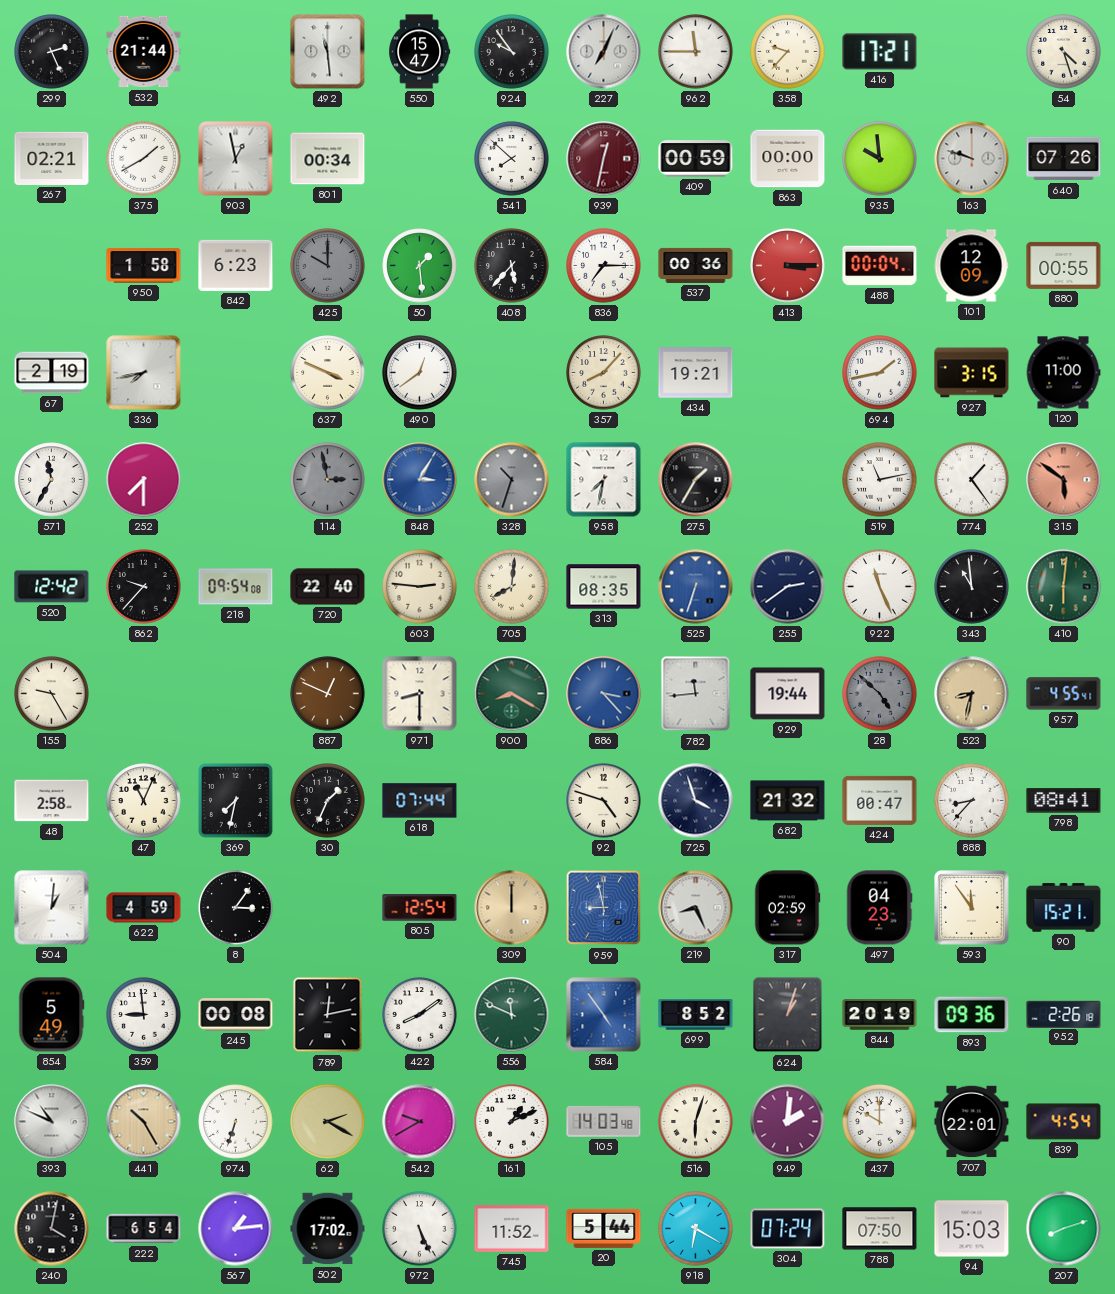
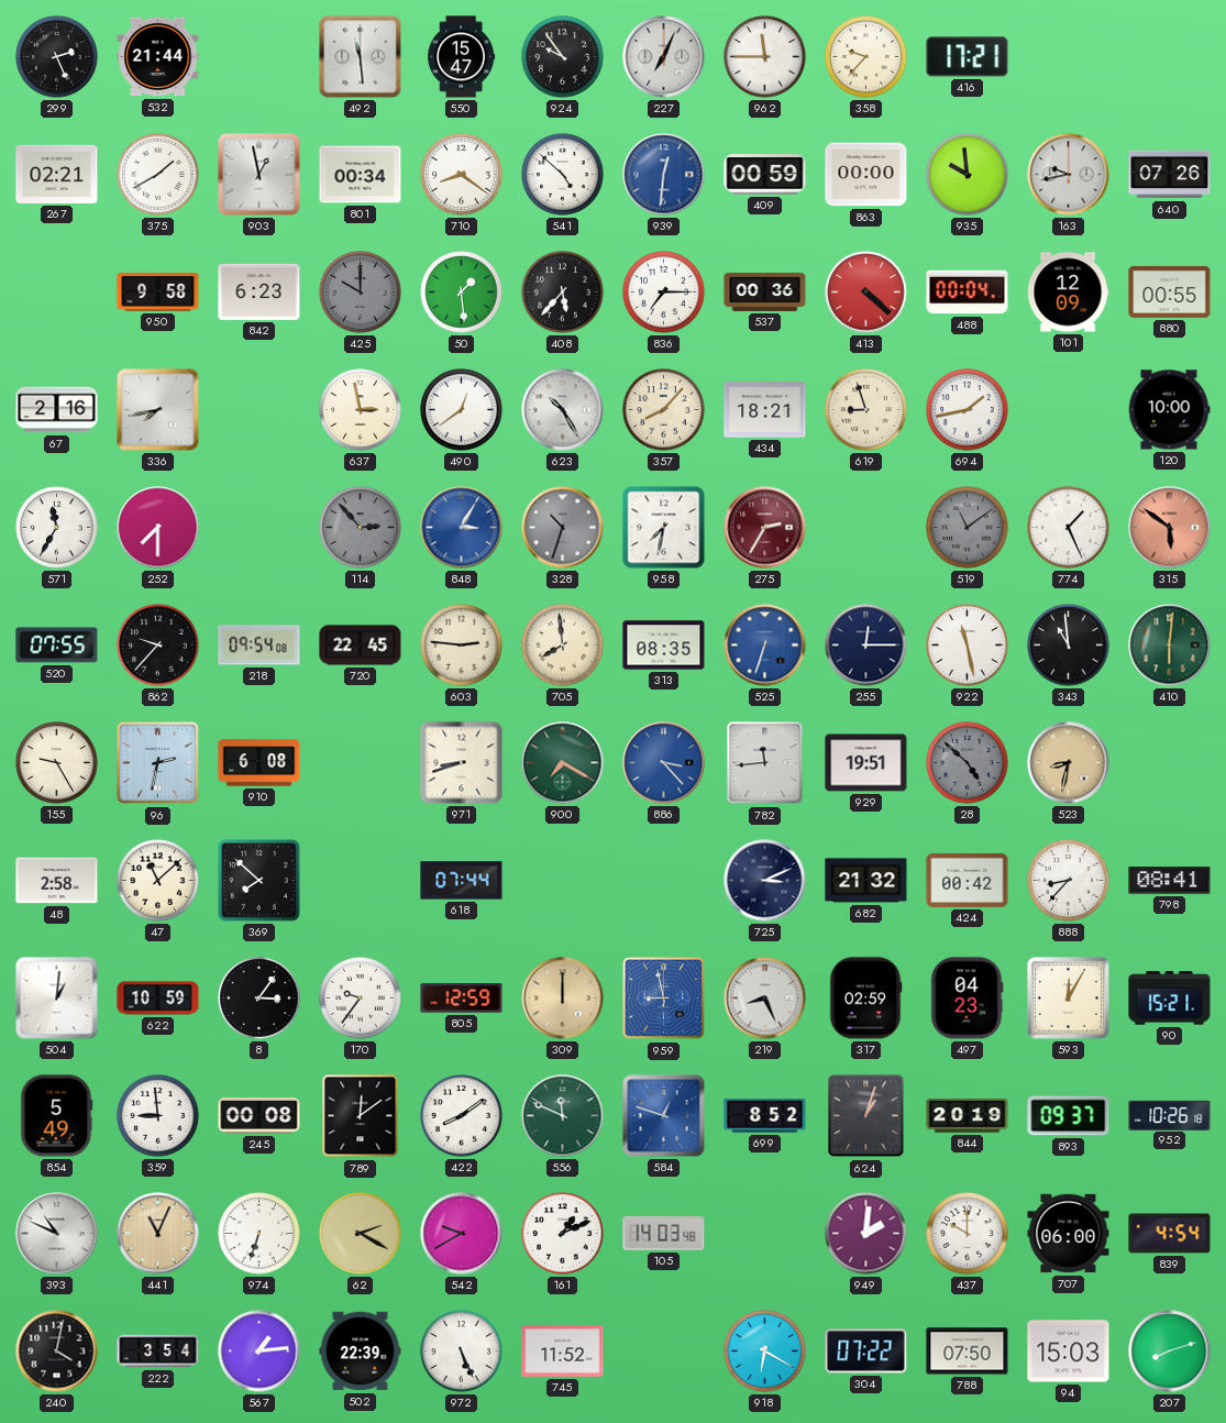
54: 4:27 -> none (1064, 52)
710: none -> 8:21 (462, 175)
541: 7:52 -> 4:52 (563, 175)
939: 12:32 -> 12:31 (664, 175)
939 dial: burgundy -> blue (664, 175)
163: 9:48 -> 9:43 (1069, 175)
950: 1:58 -> 9:58 (158, 293)
413: 3:15 -> 4:22 (866, 293)
67: 2:19 -> 2:16 (57, 410)
637: 3:49 -> 2:58 (361, 410)
623: none -> 10:25 (563, 410)
434: 19:21 -> 18:21 (765, 410)
619: none -> 8:57 (866, 410)
927: 3:15 -> none (972, 373)
120: 11:00 -> 10:00 (1169, 410)
114: 2:58 -> 2:53 (361, 528)
275: 1:35 -> 2:35 (765, 528)
275 dial: black -> burgundy (765, 528)
519: 11:13 -> 11:09 (968, 528)
519 dial: white -> grey (968, 528)
774: 1:24 -> 1:26 (1069, 528)
520: 12:42 -> 07:55 (57, 646)
720: 22:40 -> 22:45 (361, 646)
705: 8:01 -> 7:59 (563, 646)
255: 2:39 -> 12:15 (866, 646)
922: 11:26 -> 11:28 (968, 646)
96: none -> 2:32 (158, 763)
910: none -> 6:08 (259, 763)
887: 12:49 -> none (328, 694)
971: 8:30 -> 8:42 (462, 763)
900: 8:20 -> 7:20 (563, 763)
929: 19:44 -> 19:51 (866, 763)
957: 4:55 -> none (1064, 694)
47: 11:04 -> 11:08 (158, 881)
369: 7:32 -> 7:52 (259, 881)
30: 1:34 -> none (328, 801)
92: 4:48 -> none (604, 801)
725: 3:57 -> 3:11 (765, 881)
424: 00:47 -> 00:42 (968, 880)
622: 4:59 -> 10:59 (158, 999)
170: none -> 9:36 (361, 999)
805: 12:54 -> 12:59 (462, 999)
593: 11:54 -> 12:05 (1069, 999)
789: 12:13 -> 12:09 (361, 1116)
584: 4:54 -> 12:48 (664, 1116)
893: 09:36 -> 09:37 (1069, 1116)
952: 2:26 -> 10:26 (1170, 1115)
441: 10:25 -> 11:04 (158, 1234)
516: 6:03 -> none (696, 1122)
707: 22:01 -> 06:00 (1069, 1234)
222: 6:54 -> 3:54 (158, 1352)
502: 17:02 -> 22:39 (361, 1352)
20: 5:44 -> none (604, 1228)
304: 07:24 -> 07:22 (866, 1352)
